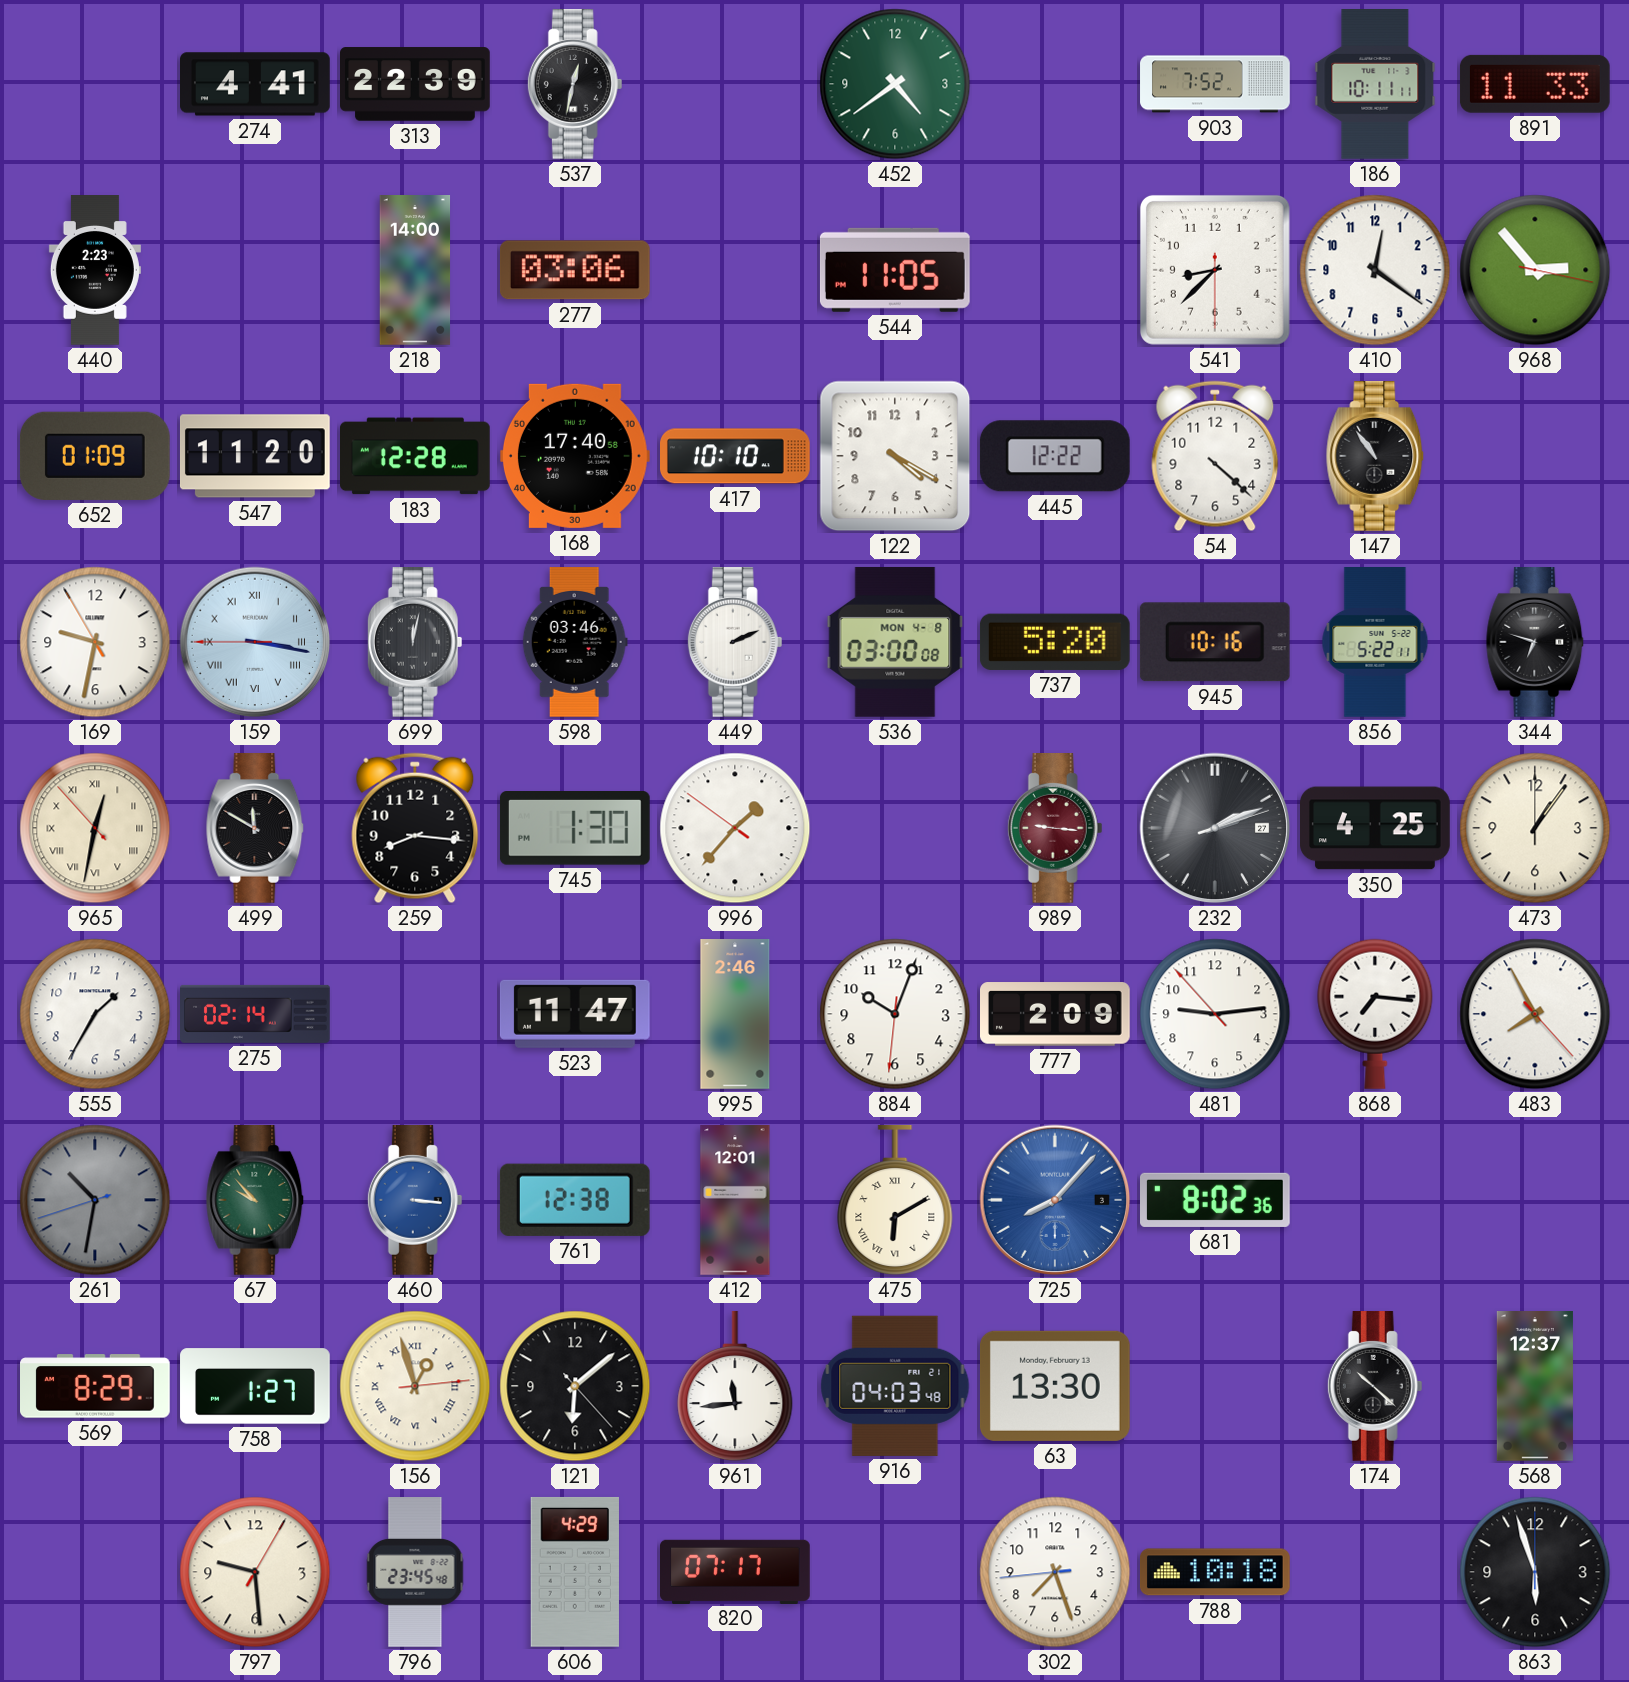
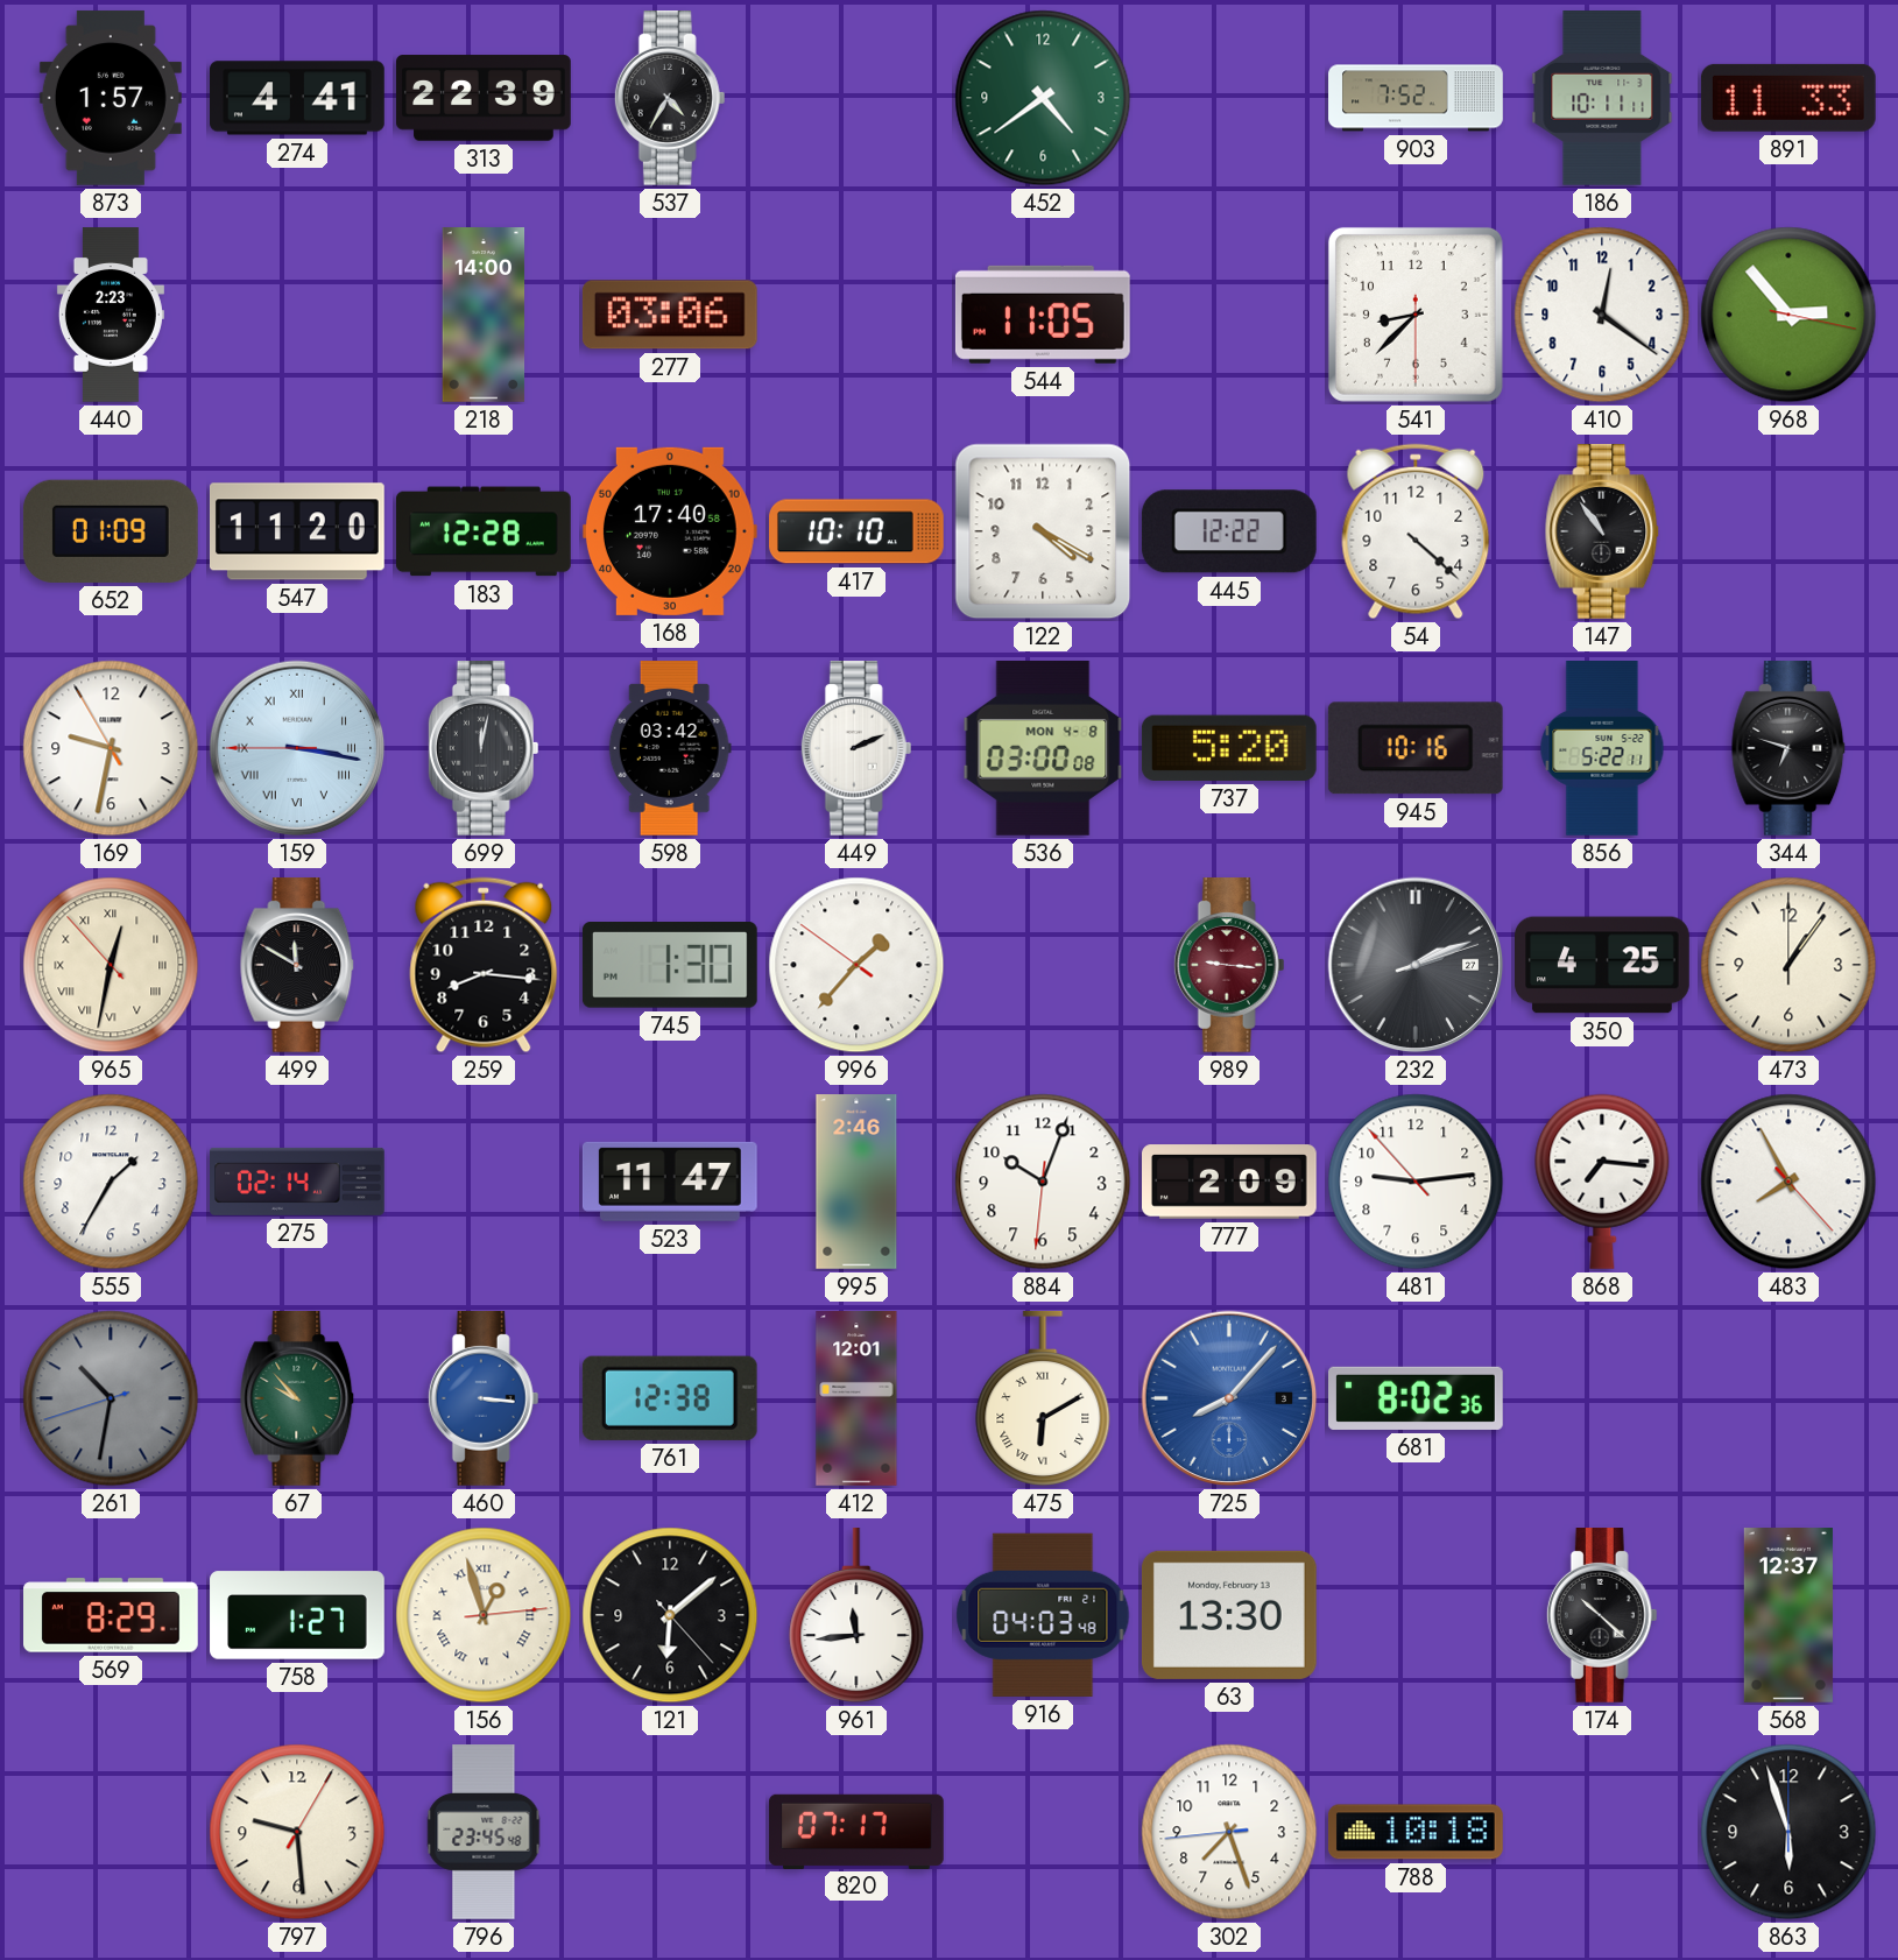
873: none -> 1:57 (111, 98)
537: 12:32 -> 4:35 (670, 99)
598: 03:46 -> 03:42 (670, 749)
606: 4:29 -> none (575, 1572)
